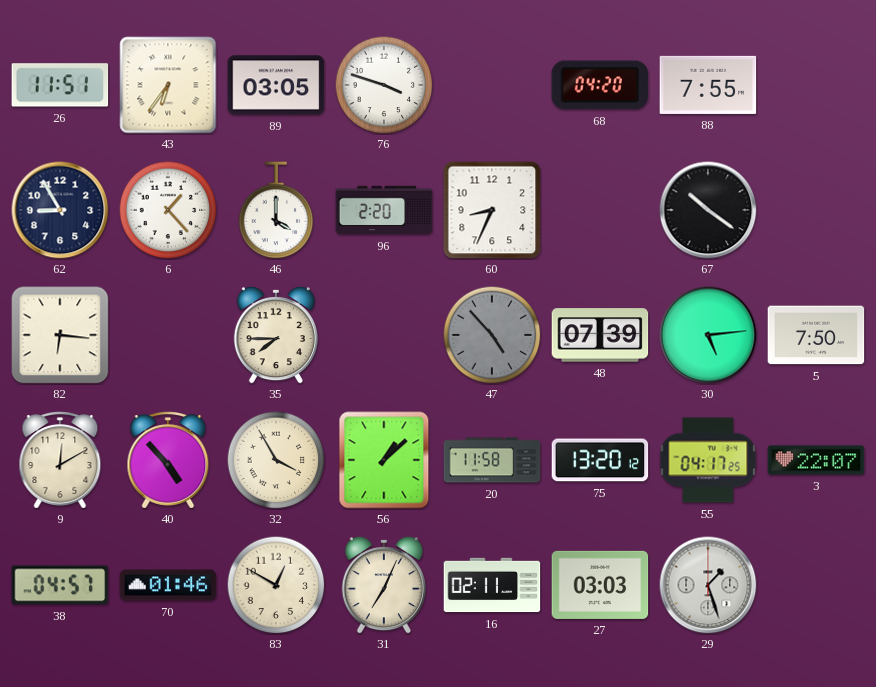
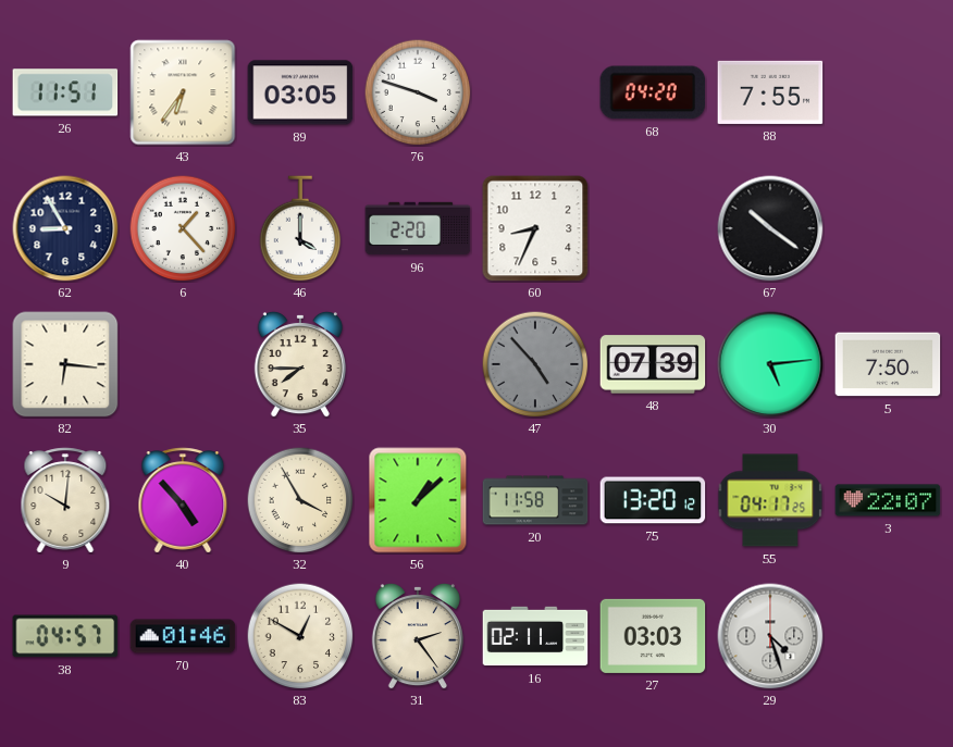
9: 12:10 -> 10:01 (65, 500)
31: 7:04 -> 2:24 (418, 636)
29: 1:27 -> 4:27 (770, 636)
